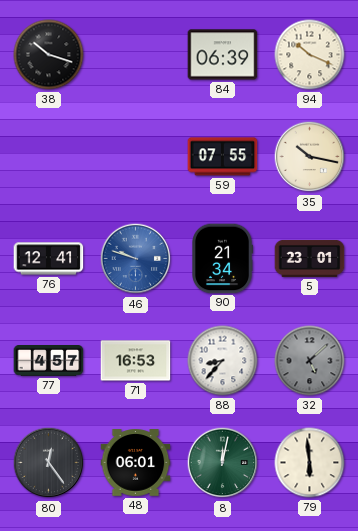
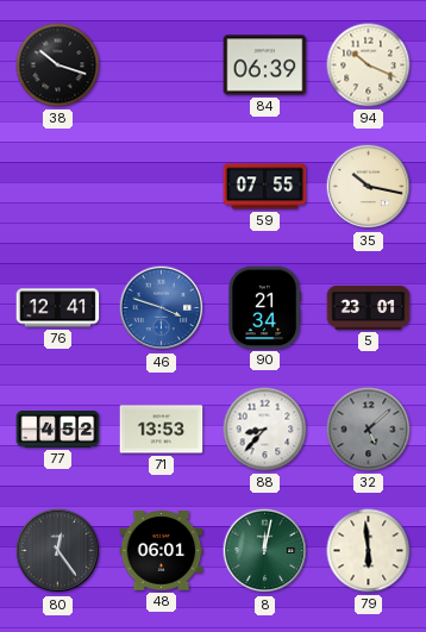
46: 9:48 -> 3:48 (162, 308)
77: 4:57 -> 4:52 (58, 430)
71: 16:53 -> 13:53 (162, 430)
